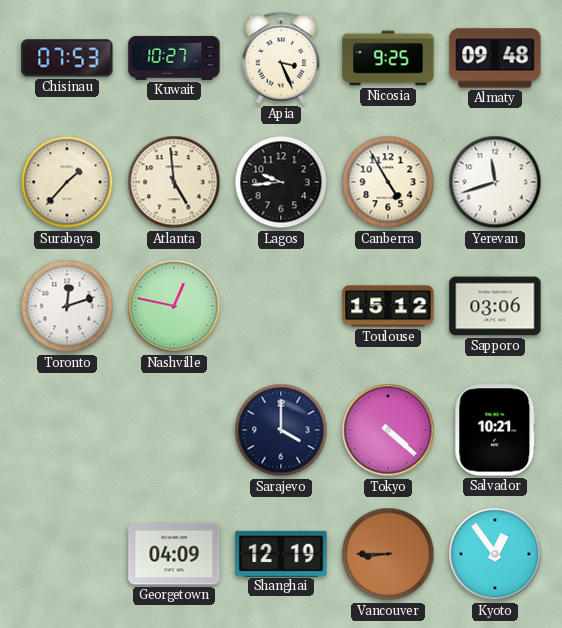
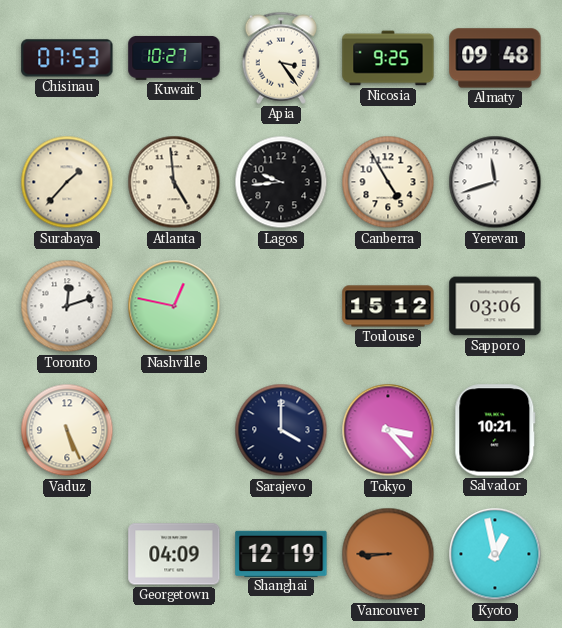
Apia: 3:26 -> 3:24 (281, 58)
Vaduz: none -> 5:26 (67, 430)
Tokyo: 4:22 -> 3:23 (388, 430)
Kyoto: 12:54 -> 12:58 (495, 554)
